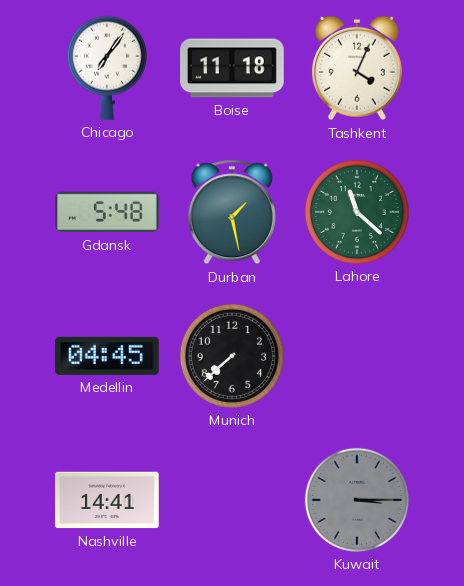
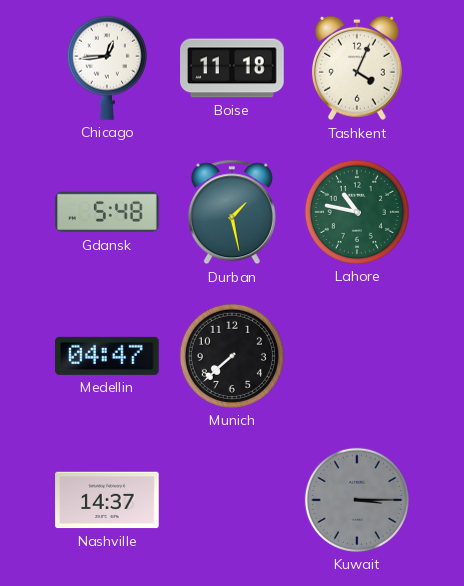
Chicago: 7:06 -> 12:44 (107, 68)
Lahore: 11:22 -> 10:47 (357, 212)
Medellin: 04:45 -> 04:47 (107, 356)
Nashville: 14:41 -> 14:37 (107, 500)
